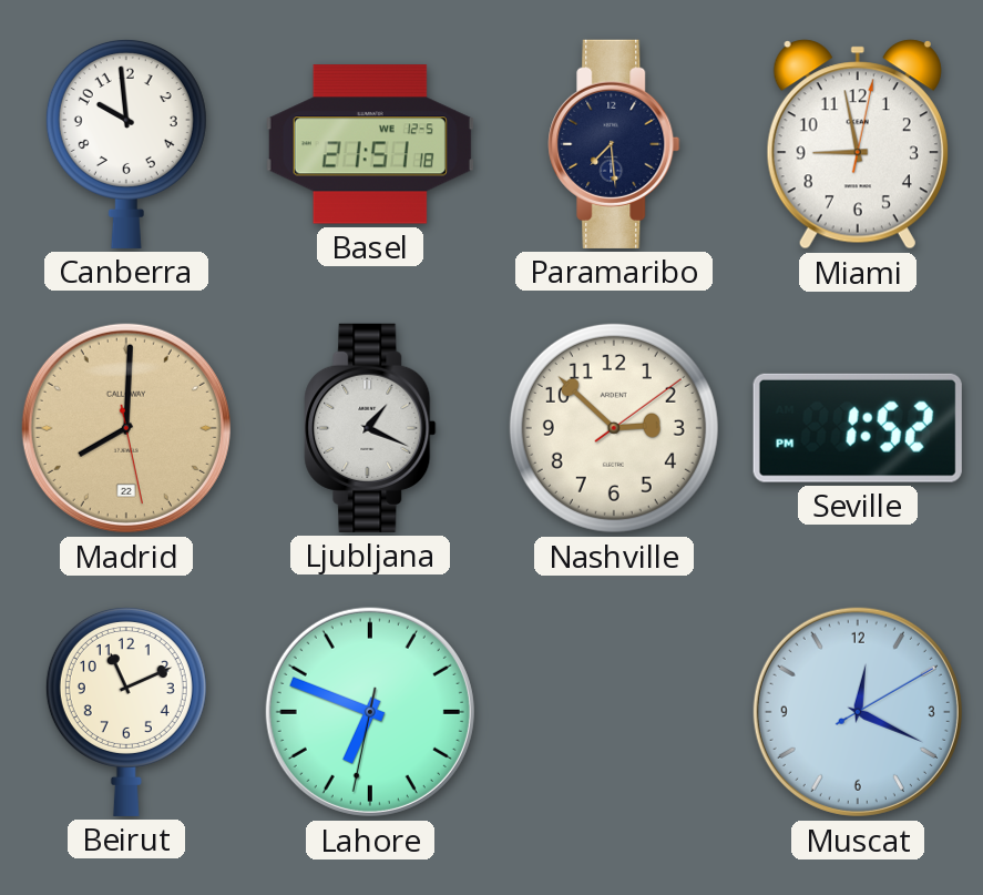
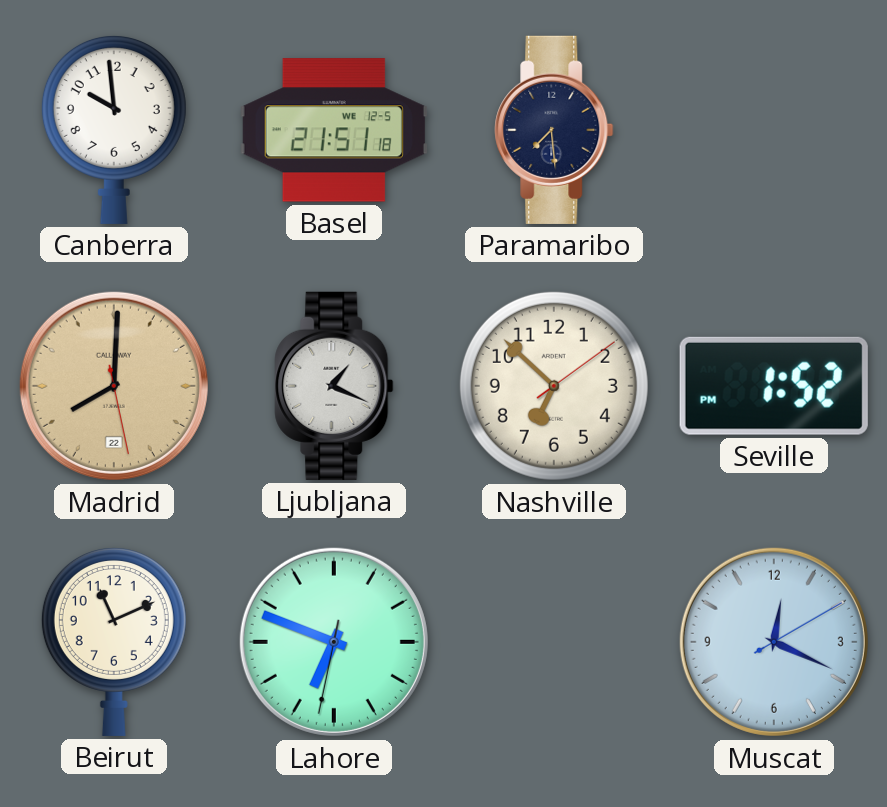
Miami: 8:58 -> none (858, 144)
Nashville: 2:52 -> 6:52 (554, 386)
